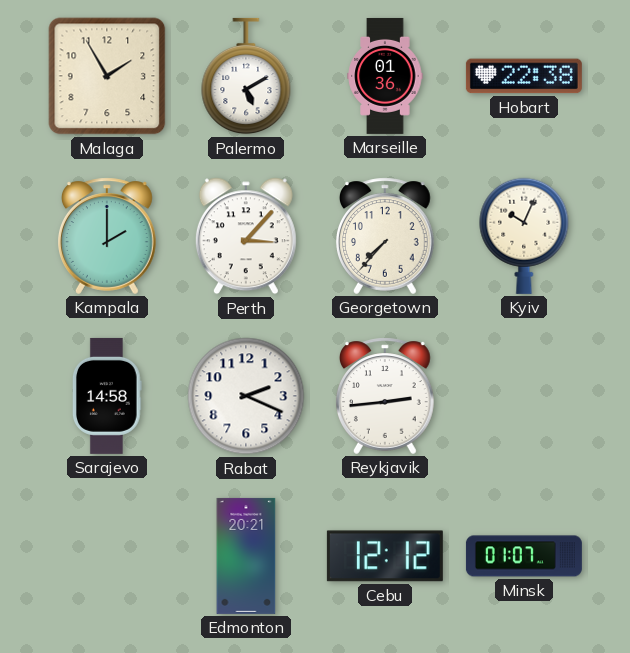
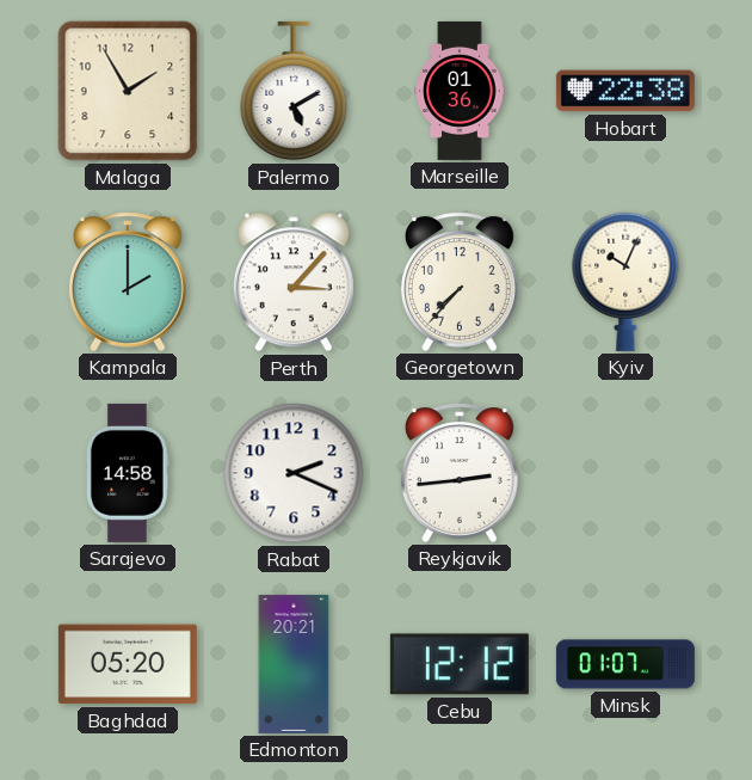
Baghdad: none -> 05:20 (128, 664)
